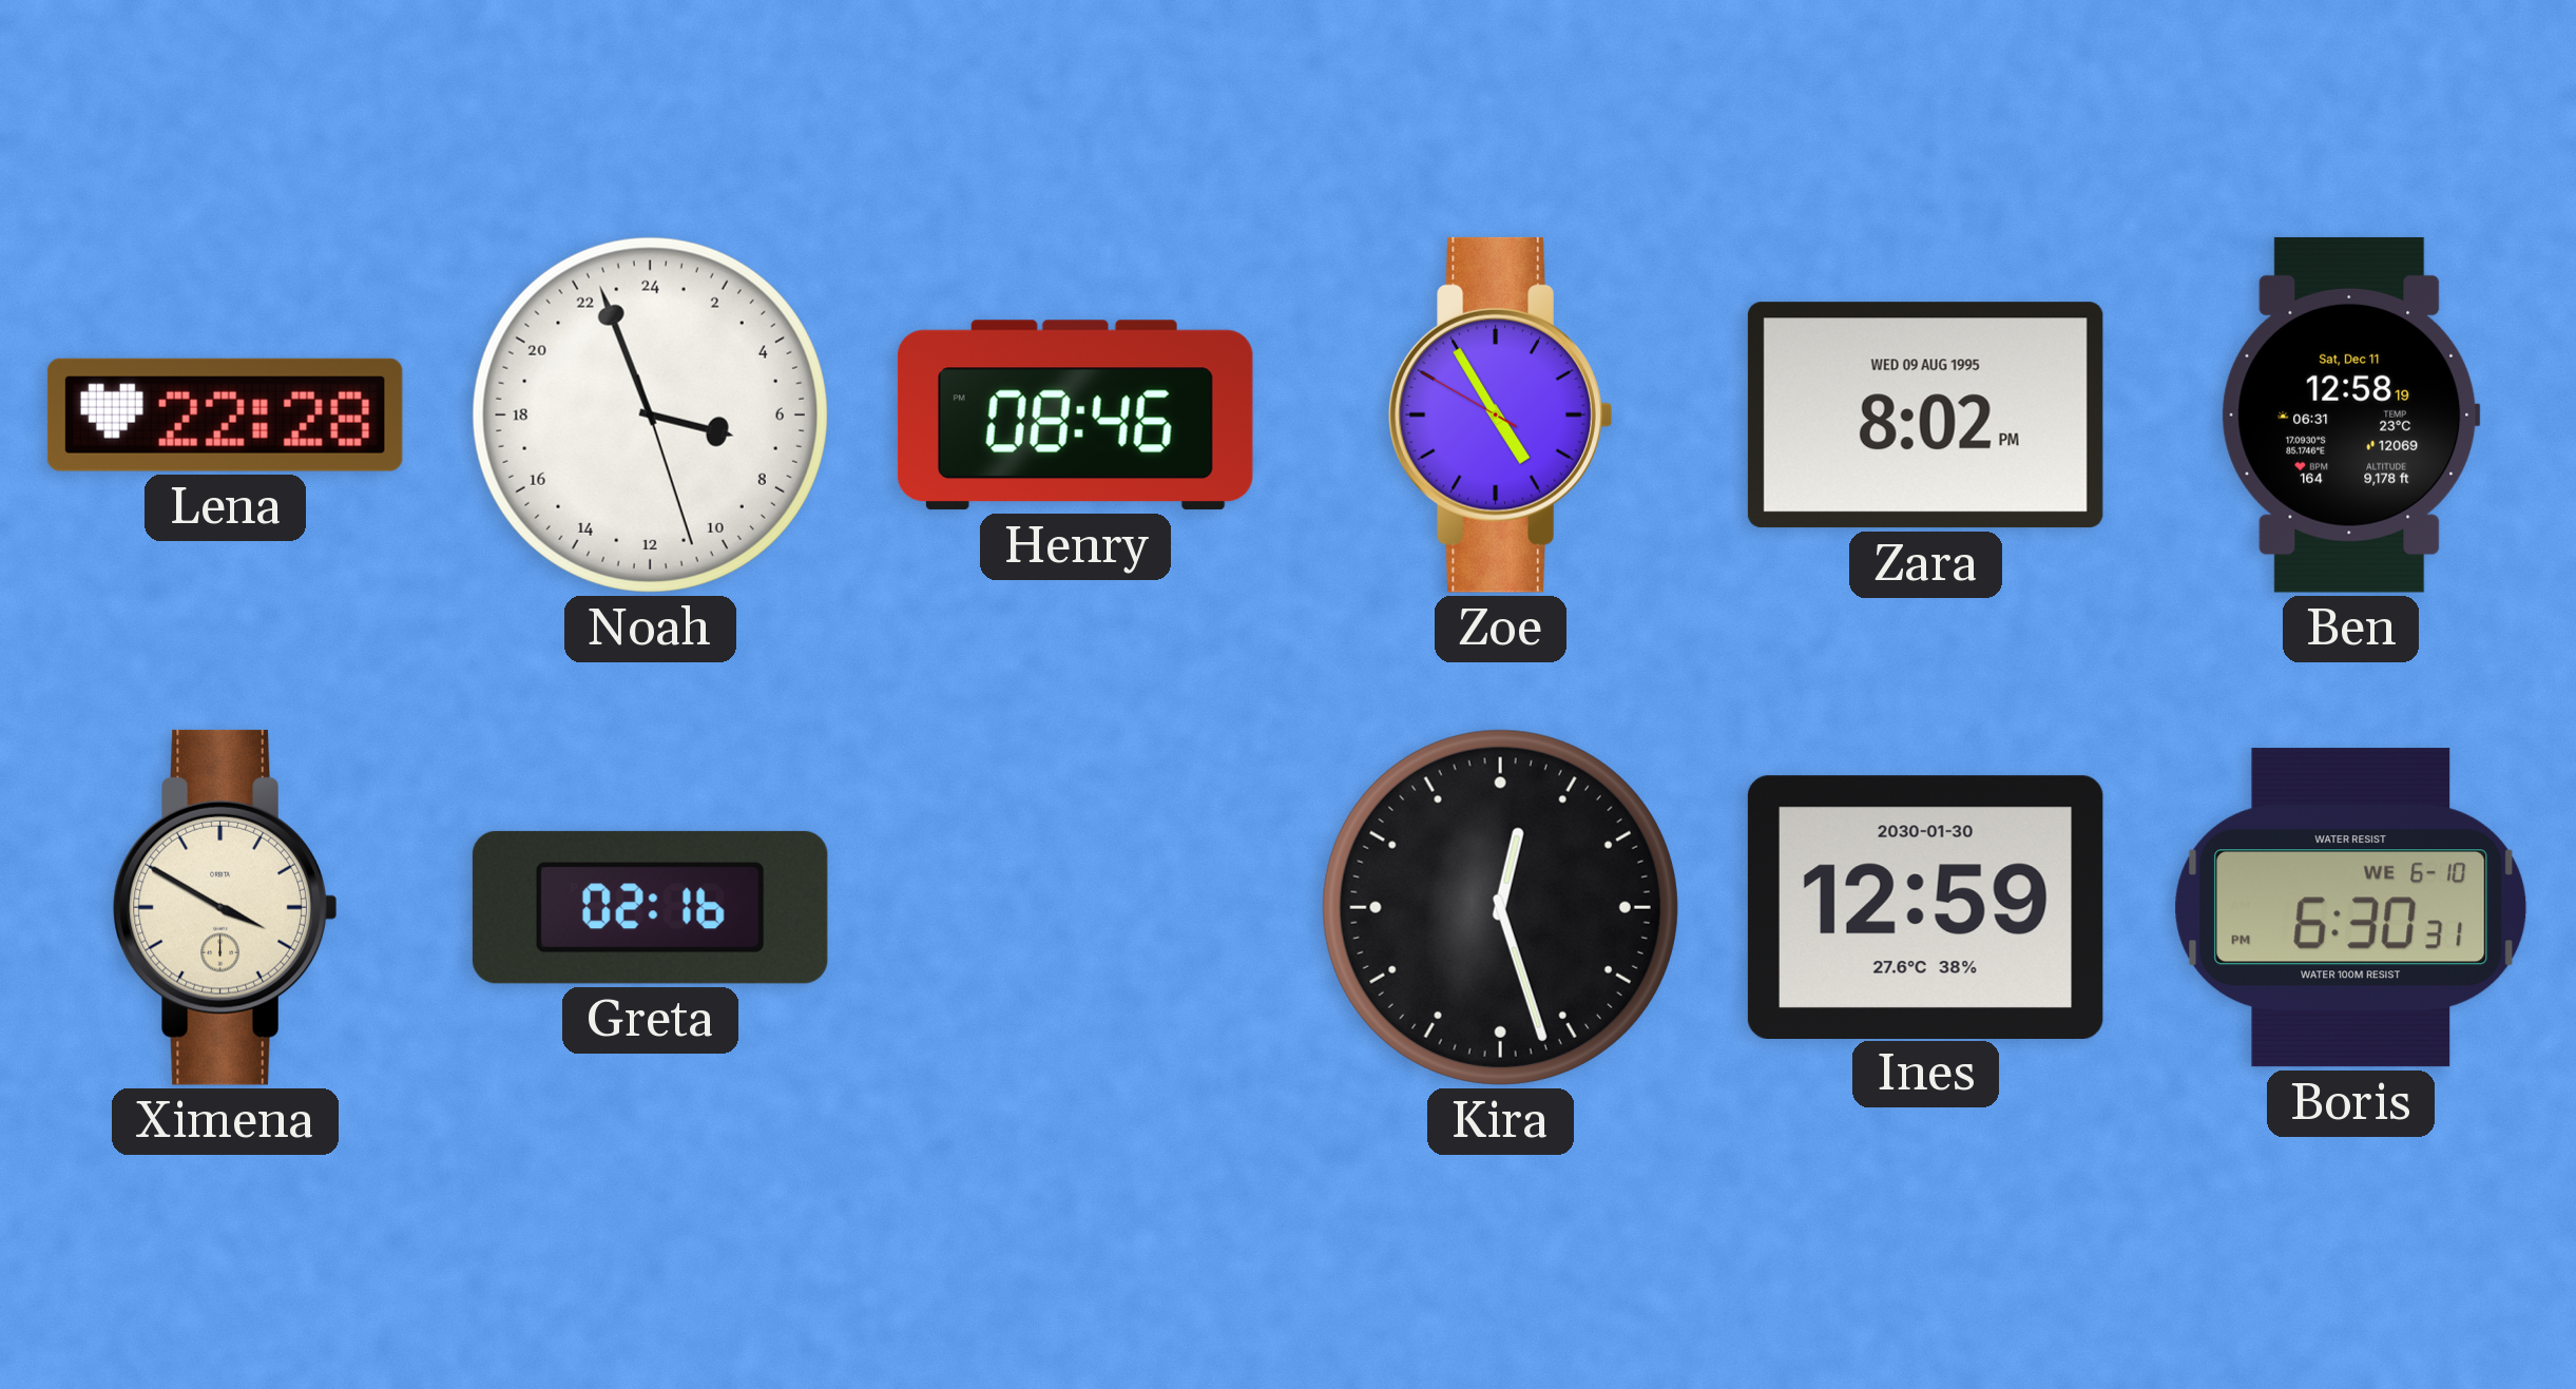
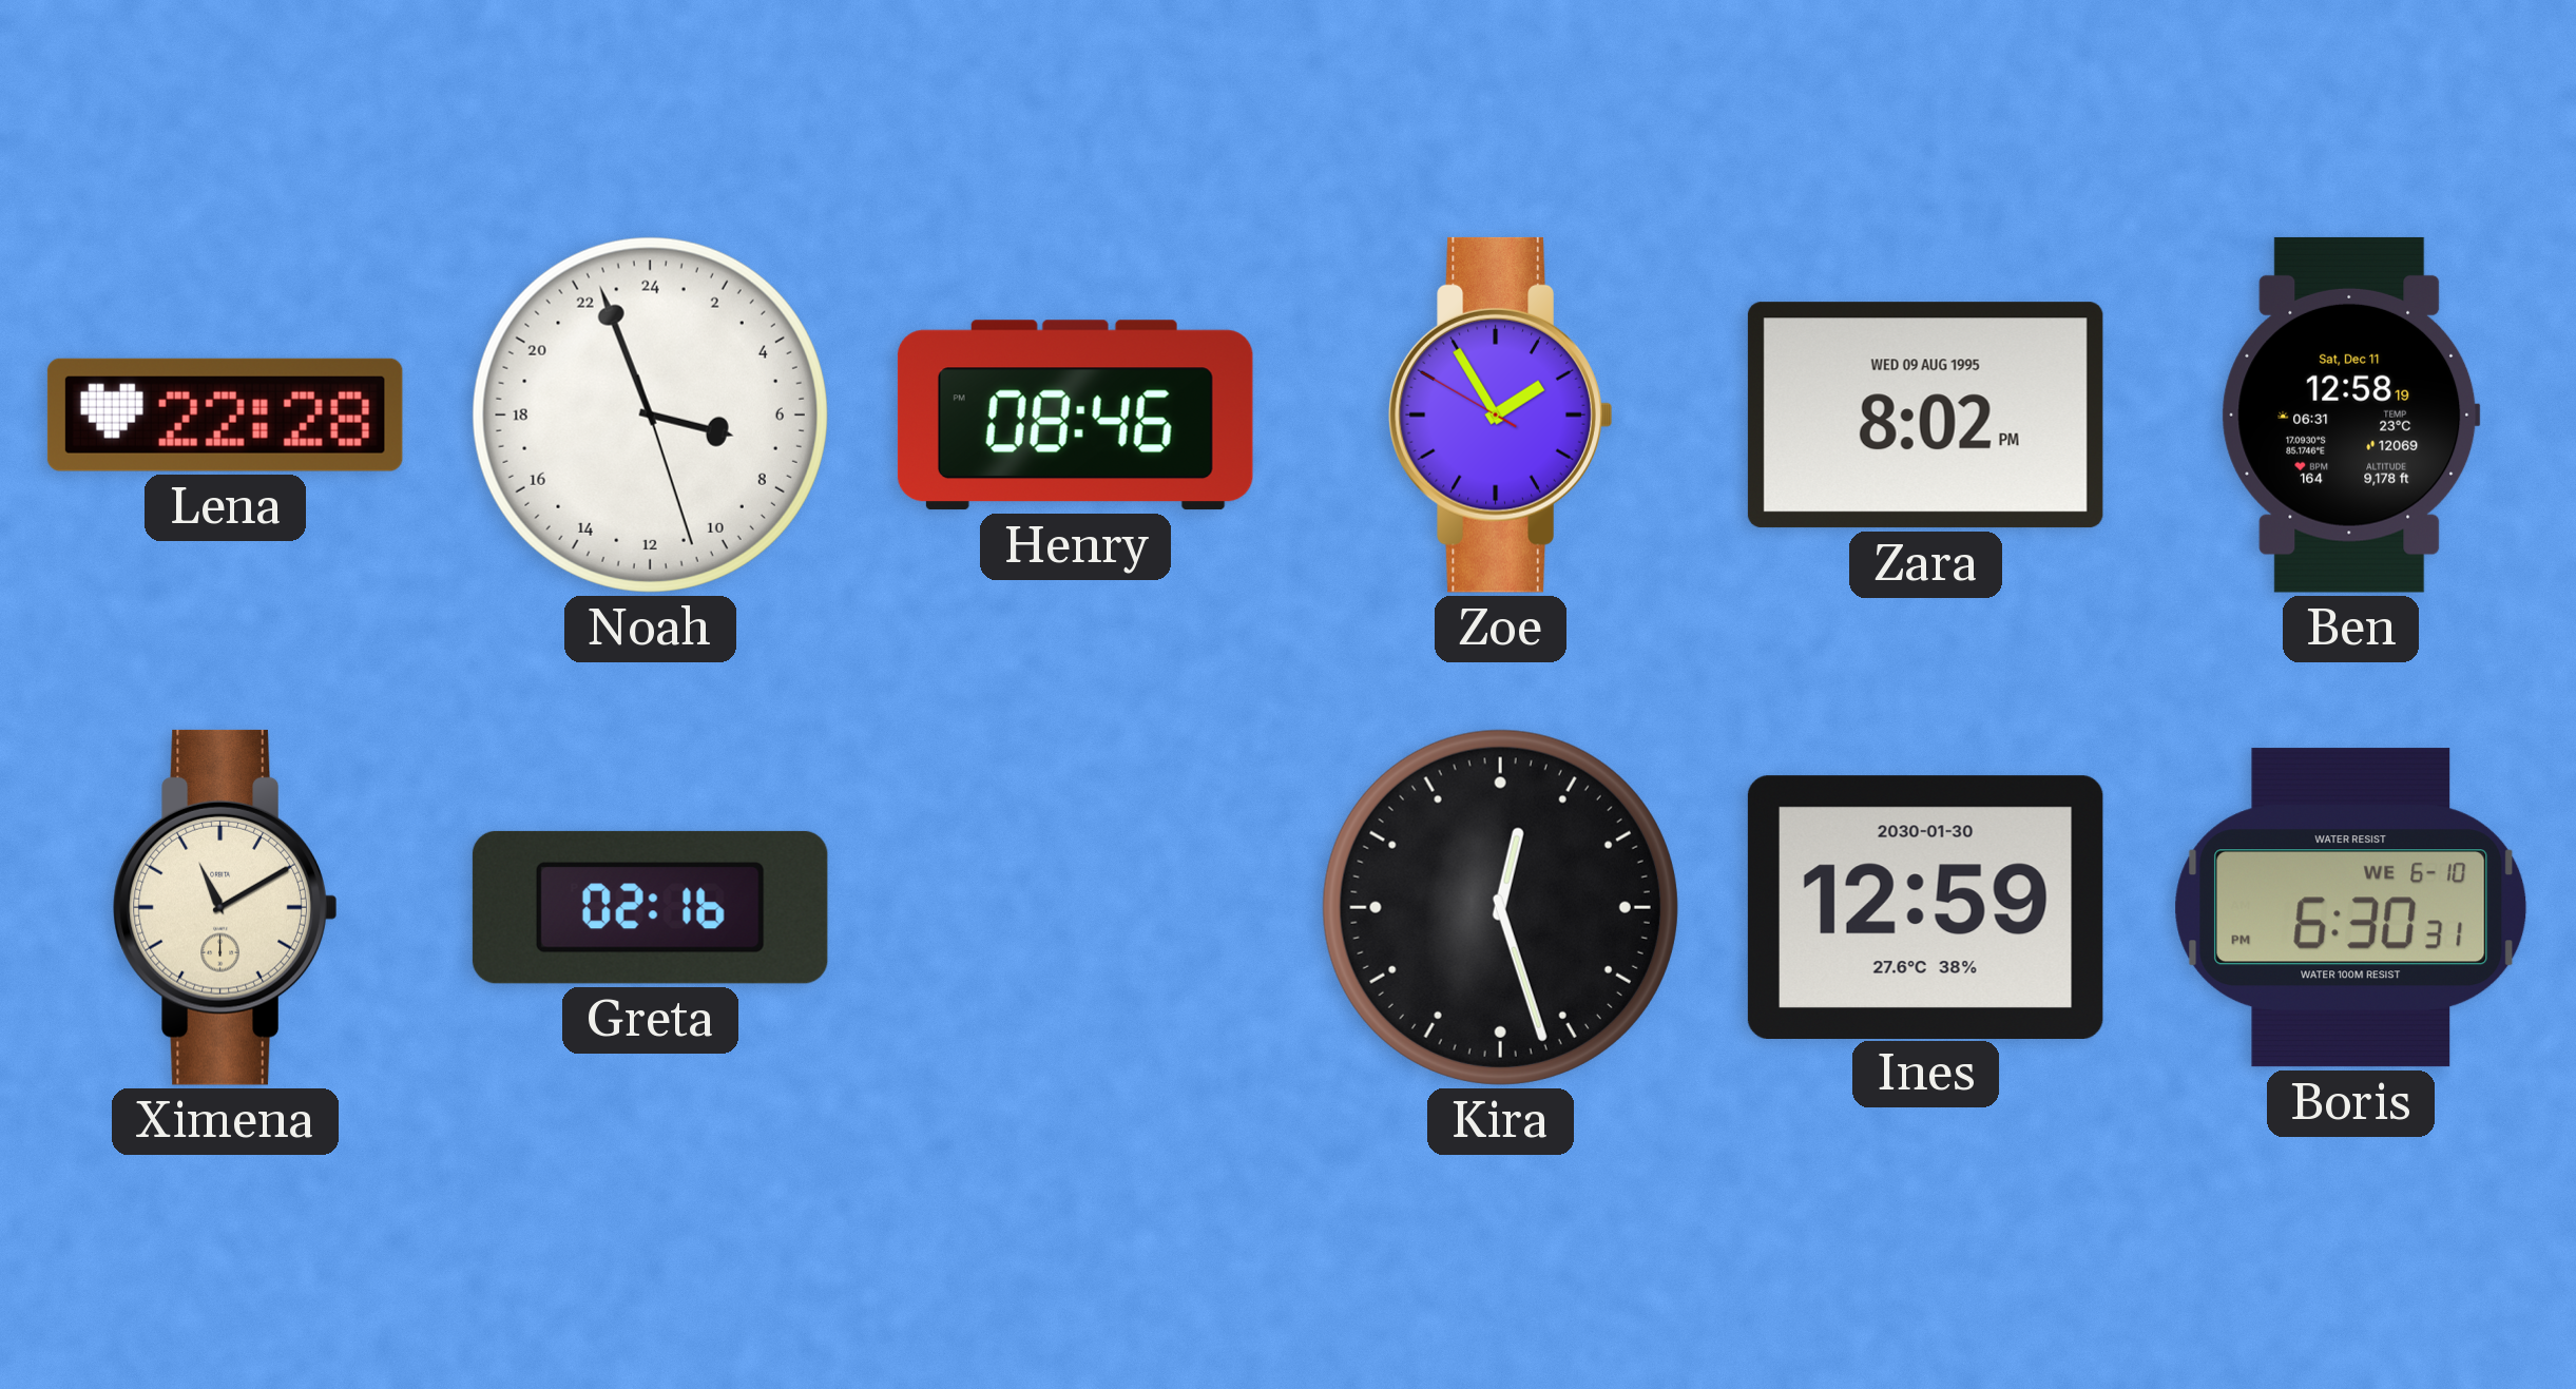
Zoe: 4:54 -> 1:54 (1501, 414)
Ximena: 3:50 -> 11:10 (226, 907)
